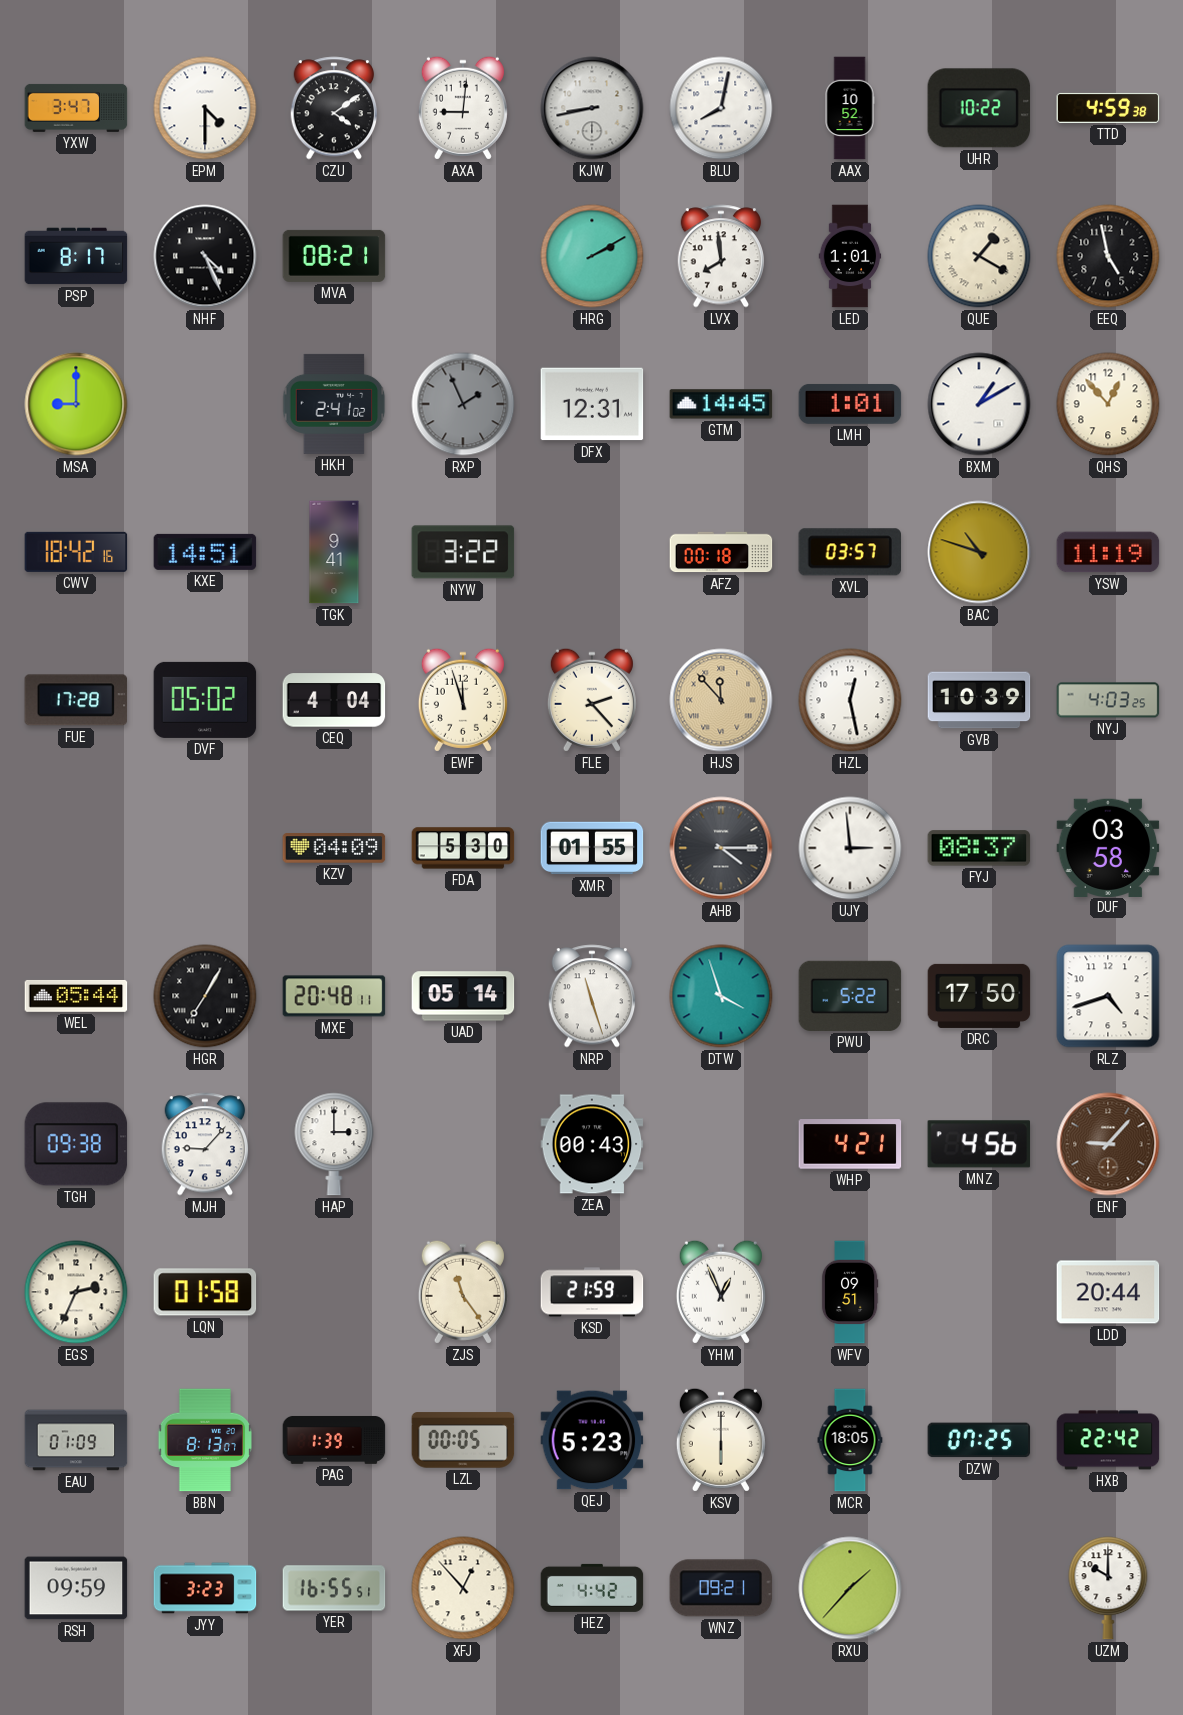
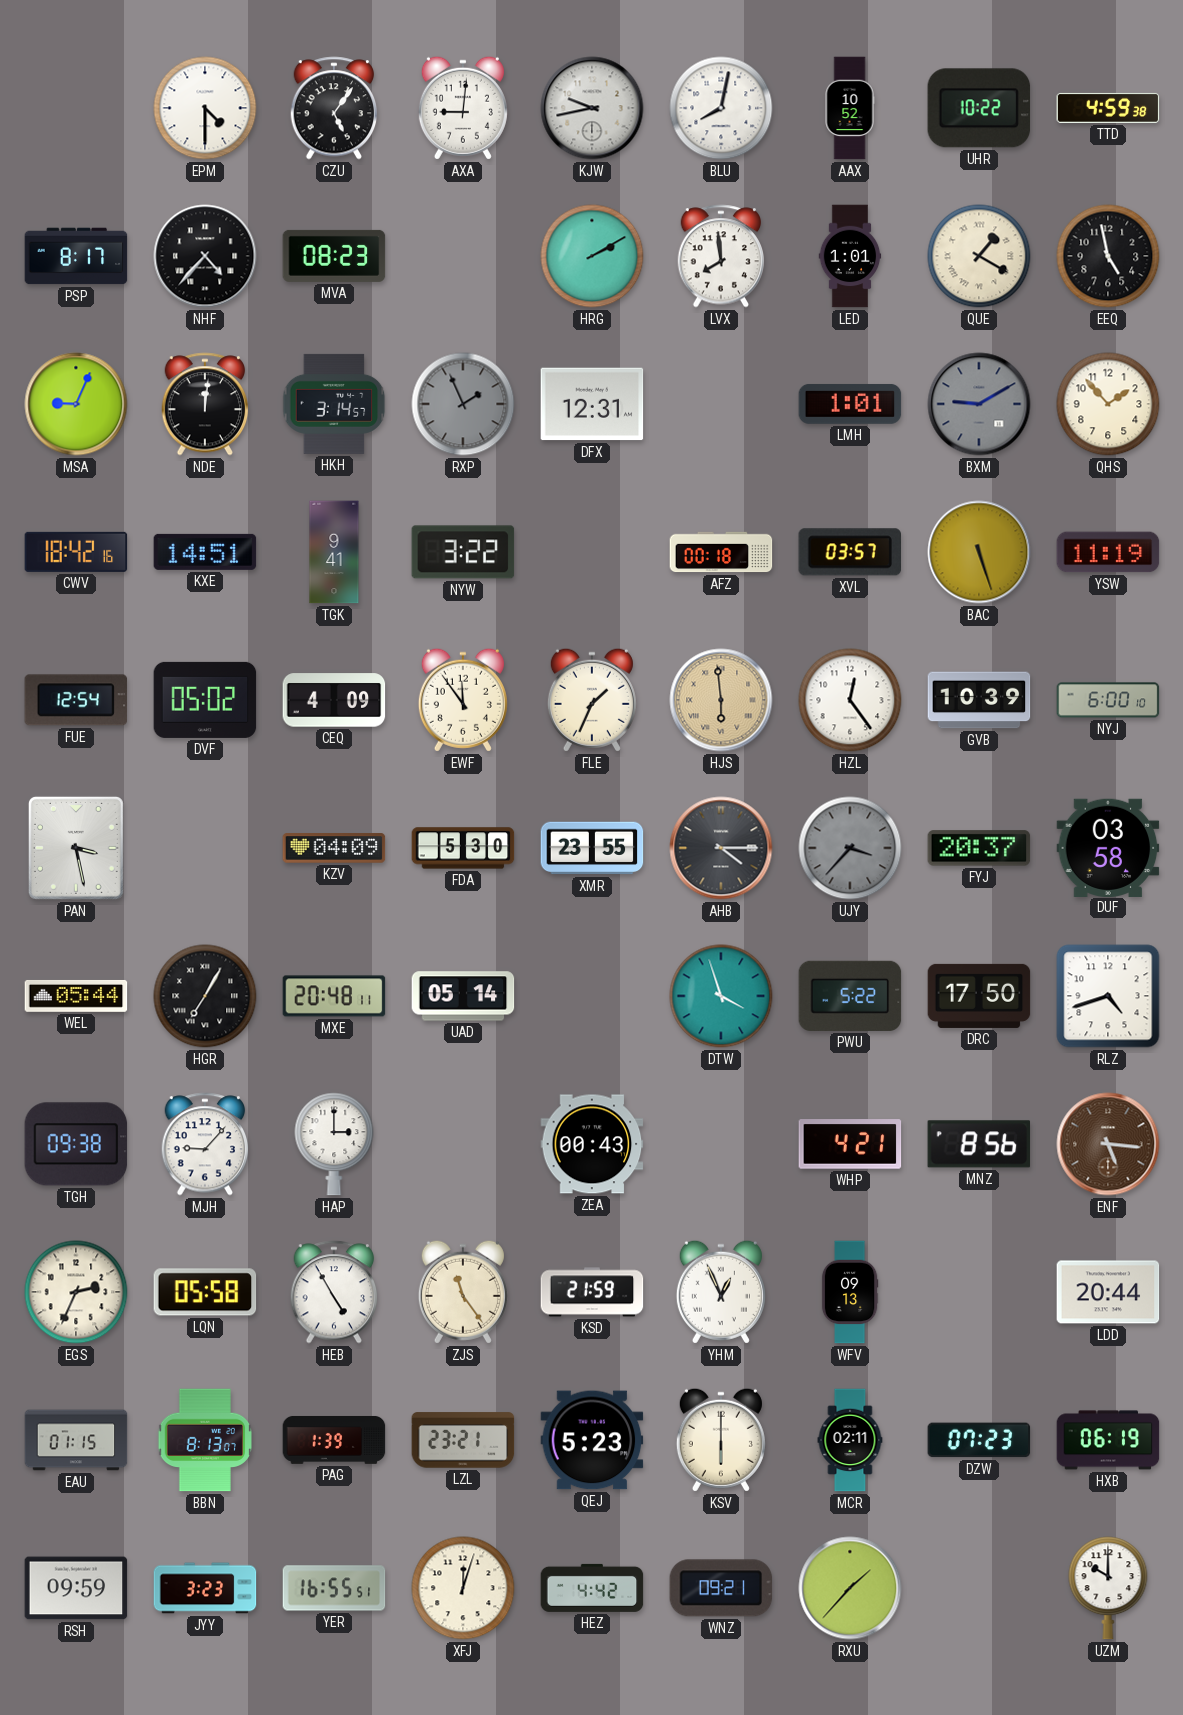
YXW: 3:47 -> none (76, 108)
CZU: 4:09 -> 5:06 (334, 108)
KJW: 8:43 -> 9:43 (592, 108)
NHF: 4:26 -> 4:37 (205, 256)
MVA: 08:21 -> 08:23 (334, 256)
MSA: 9:00 -> 9:04 (76, 404)
NDE: none -> 12:01 (205, 404)
HKH: 2:41 -> 3:14 (334, 404)
GTM: 14:45 -> none (721, 404)
BXM: 1:10 -> 9:10 (979, 404)
BXM dial: white -> grey (979, 404)
QHS: 12:53 -> 1:53 (1108, 404)
BAC: 10:48 -> 5:27 (979, 552)
FUE: 17:28 -> 12:54 (76, 700)
CEQ: 4:04 -> 4:09 (334, 700)
EWF: 11:57 -> 11:54 (463, 700)
FLE: 2:23 -> 1:34 (592, 700)
HJS: 11:53 -> 5:59 (721, 700)
HZL: 12:28 -> 12:24 (850, 700)
NYJ: 4:03 -> 6:00 (1108, 700)
PAN: none -> 3:28 (76, 848)
XMR: 01:55 -> 23:55 (592, 848)
UJY: 2:59 -> 3:37 (850, 848)
UJY dial: white -> grey (850, 848)
FYJ: 08:37 -> 20:37 (979, 848)
NRP: 11:27 -> none (592, 996)
MNZ: 4:56 -> 8:56 (979, 1144)
ENF: 9:07 -> 5:16 (1108, 1144)
LQN: 01:58 -> 05:58 (205, 1292)
HEB: none -> 4:55 (334, 1292)
WFV: 09:51 -> 09:13 (850, 1292)
EAU: 01:09 -> 01:15 (76, 1440)
LZL: 00:05 -> 23:21 (463, 1440)
MCR: 18:05 -> 02:11 (850, 1440)
DZW: 07:25 -> 07:23 (979, 1440)
HXB: 22:42 -> 06:19 (1108, 1440)
XFJ: 12:53 -> 12:03 (463, 1588)
